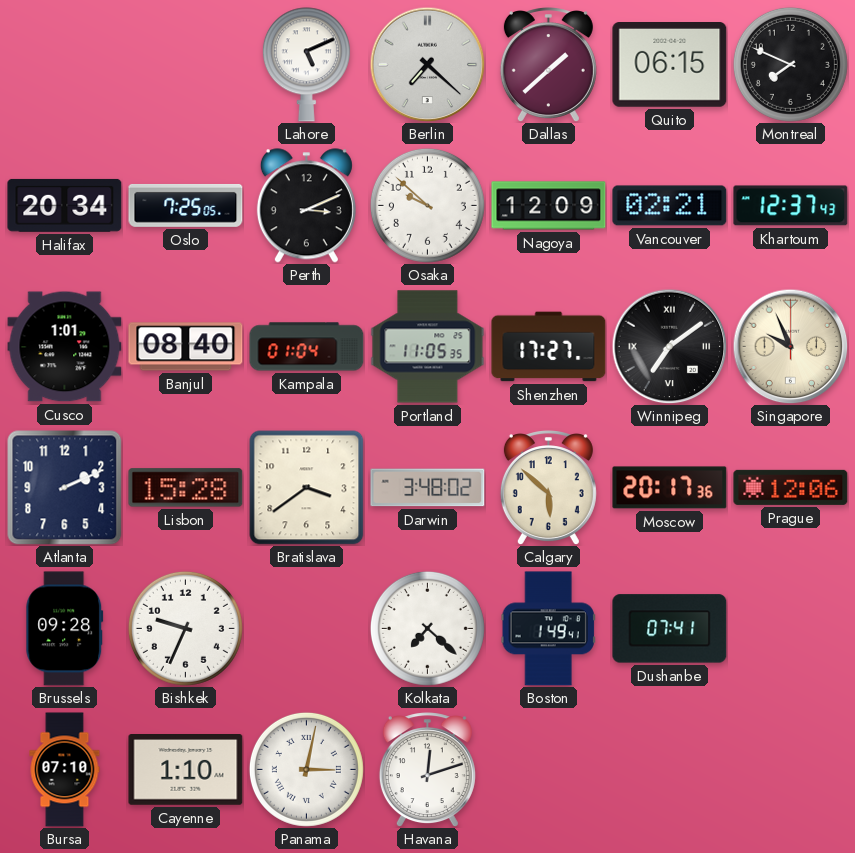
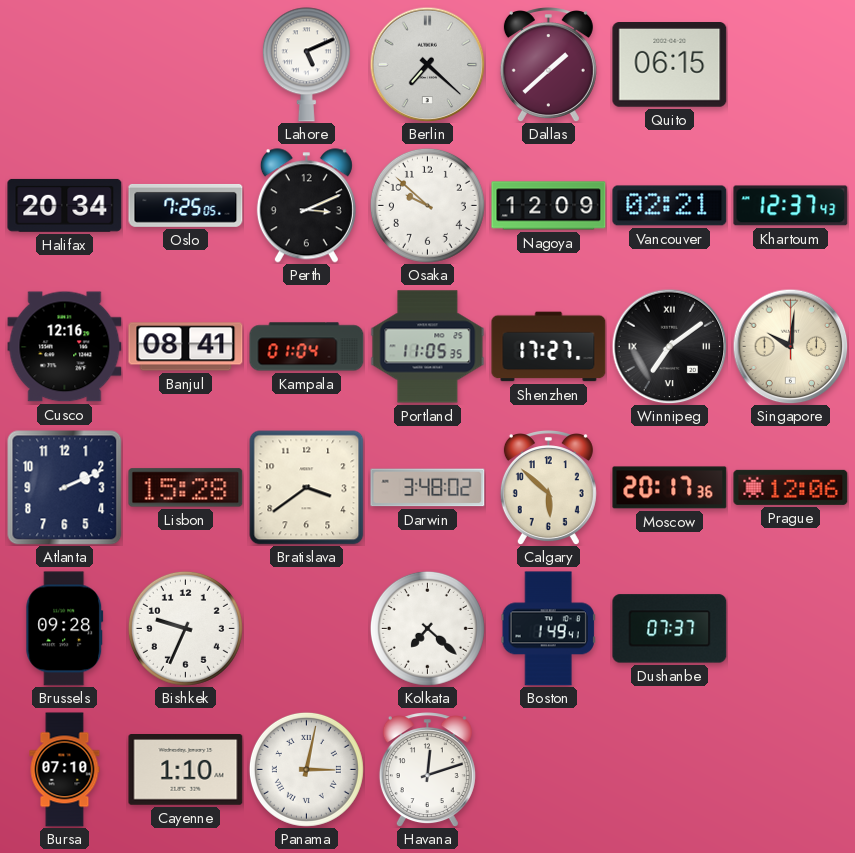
Montreal: 7:49 -> none (790, 64)
Cusco: 1:01 -> 12:16 (65, 347)
Banjul: 08:40 -> 08:41 (186, 347)
Singapore: 9:56 -> 10:01 (790, 346)
Dushanbe: 07:41 -> 07:37 (670, 629)
